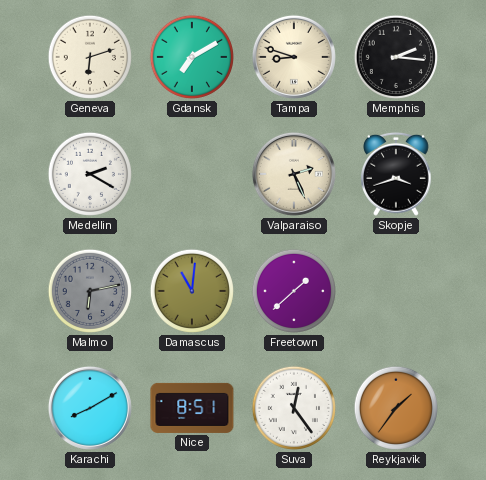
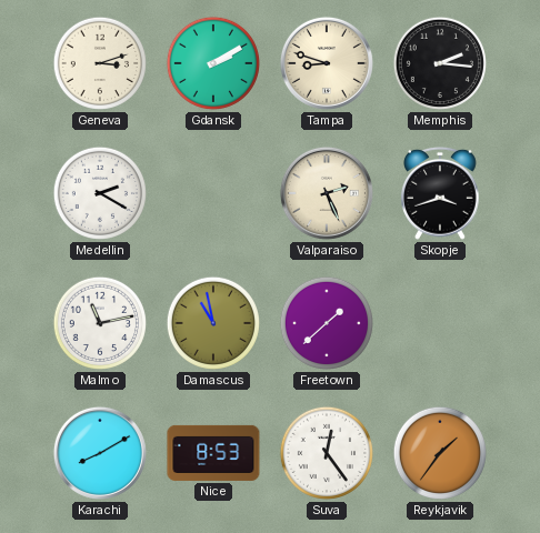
Geneva: 6:12 -> 3:12 (100, 63)
Gdansk: 7:10 -> 2:10 (213, 63)
Malmo: 6:13 -> 11:13 (100, 323)
Malmo dial: grey -> white (100, 323)
Damascus: 11:01 -> 10:58 (213, 323)
Nice: 8:51 -> 8:53 (213, 453)
